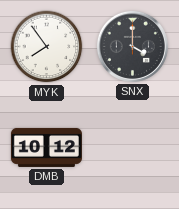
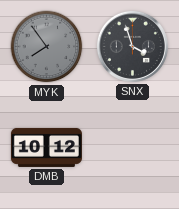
MYK dial: white -> grey (47, 47)
SNX: 4:00 -> 3:57 (132, 46)
